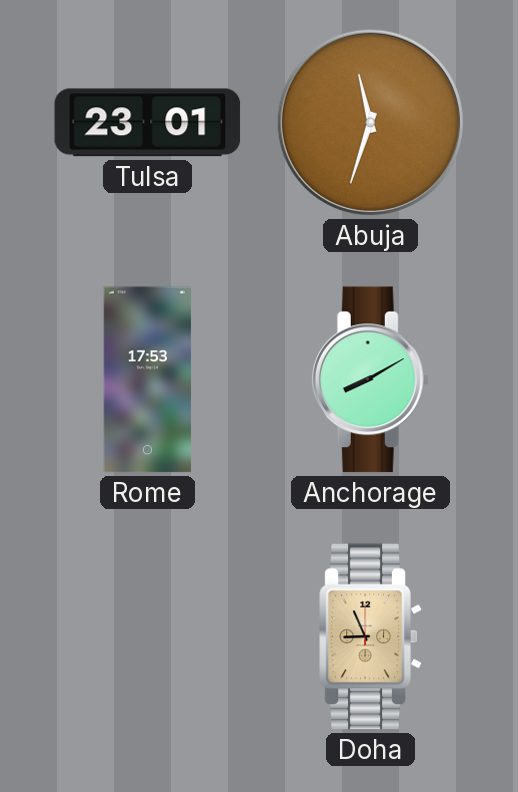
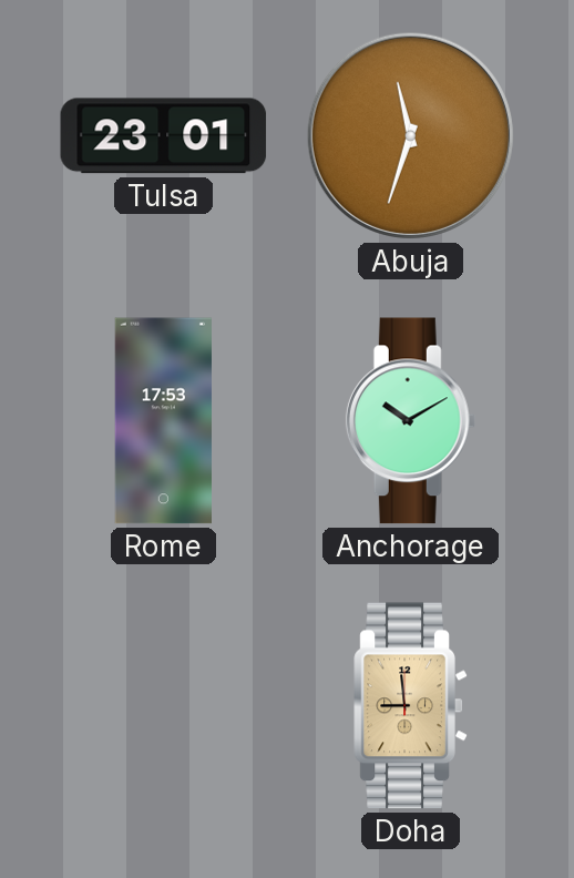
Anchorage: 8:10 -> 10:10 (411, 421)
Doha: 8:56 -> 8:59 (411, 706)
